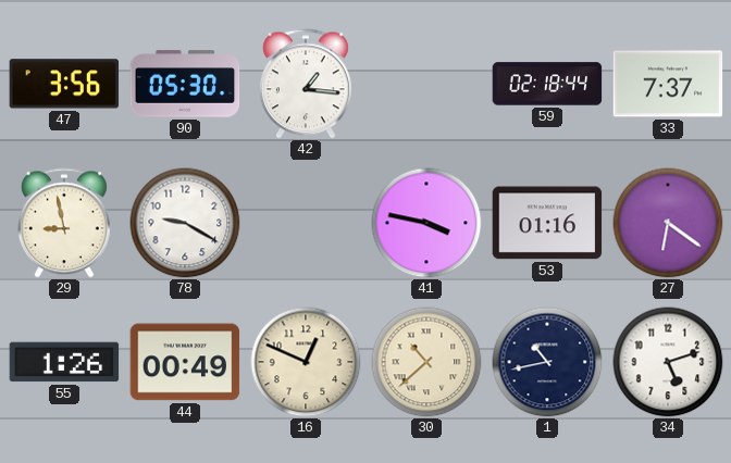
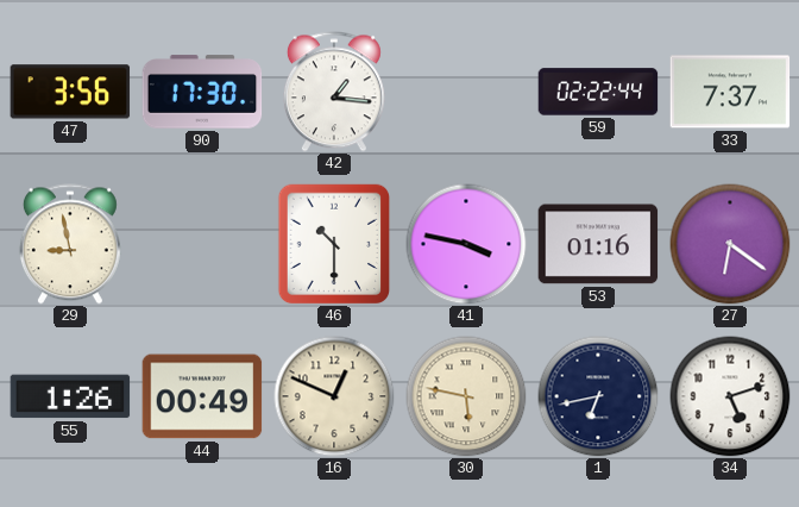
90: 05:30 -> 17:30 (202, 92)
59: 02:18 -> 02:22 (598, 92)
78: 9:20 -> none (185, 223)
46: none -> 10:30 (334, 244)
30: 10:38 -> 5:47 (466, 396)
1: 10:43 -> 6:43 (598, 396)
